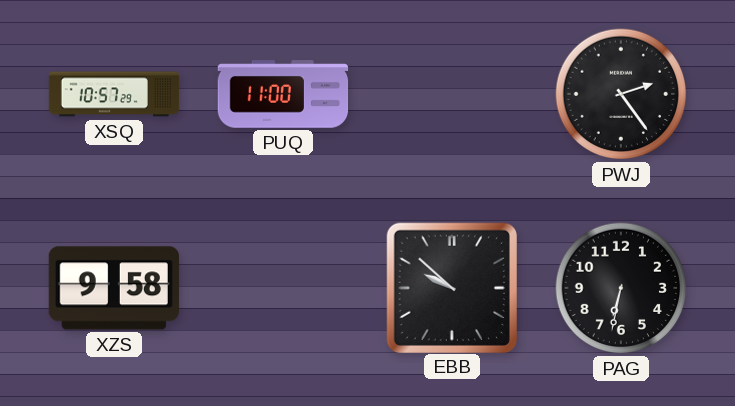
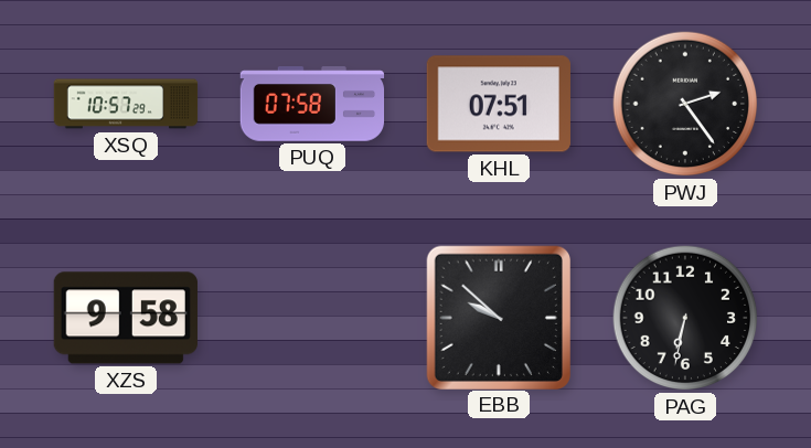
PUQ: 11:00 -> 07:58 (312, 104)
KHL: none -> 07:51 (499, 104)
